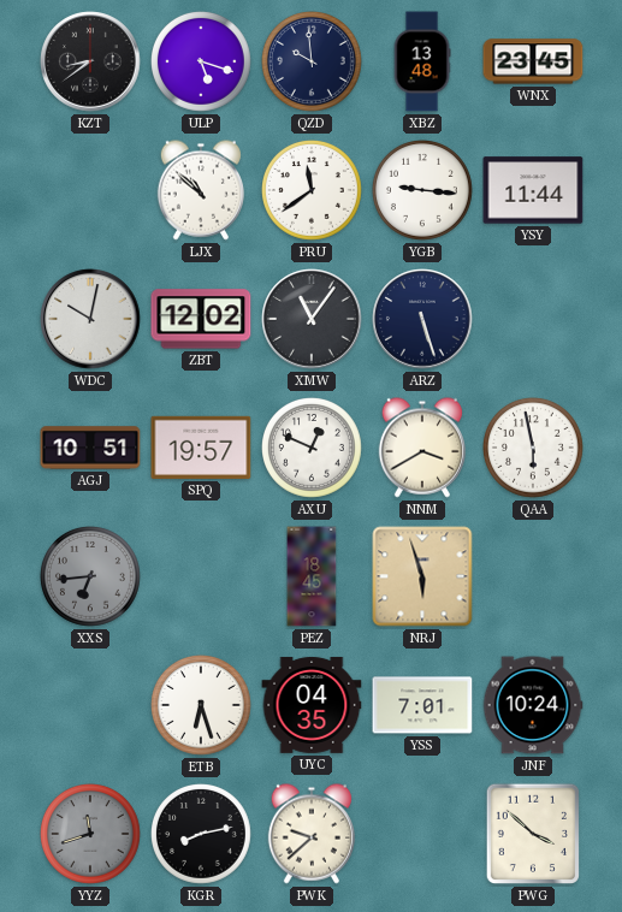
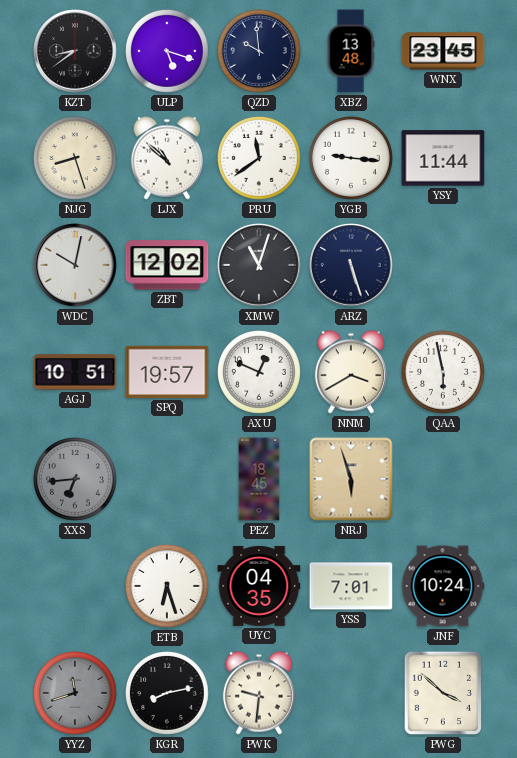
NJG: none -> 8:27 (76, 159)
XMW: 11:06 -> 11:03 (259, 265)
PWK: 9:38 -> 9:31 (258, 693)
